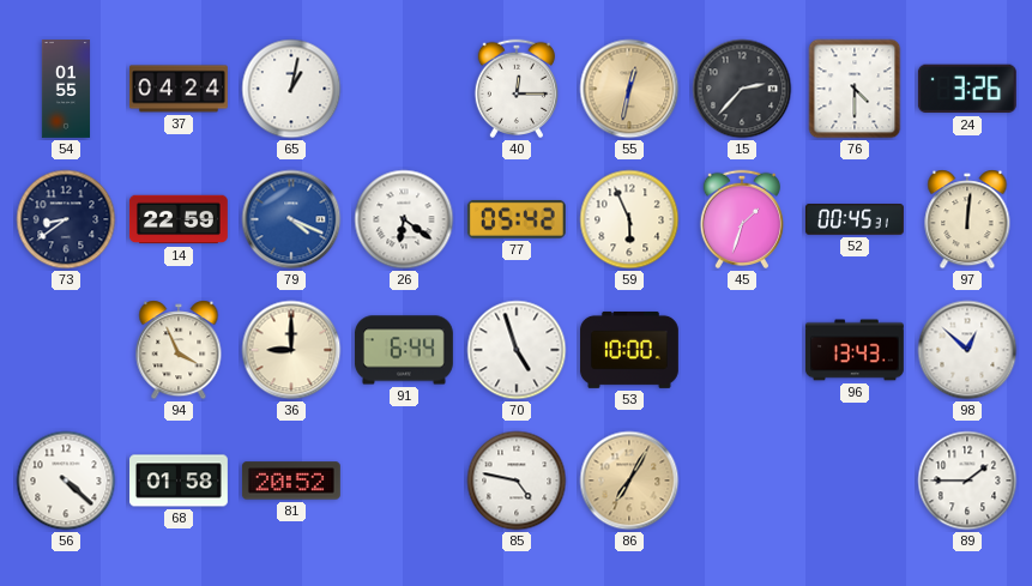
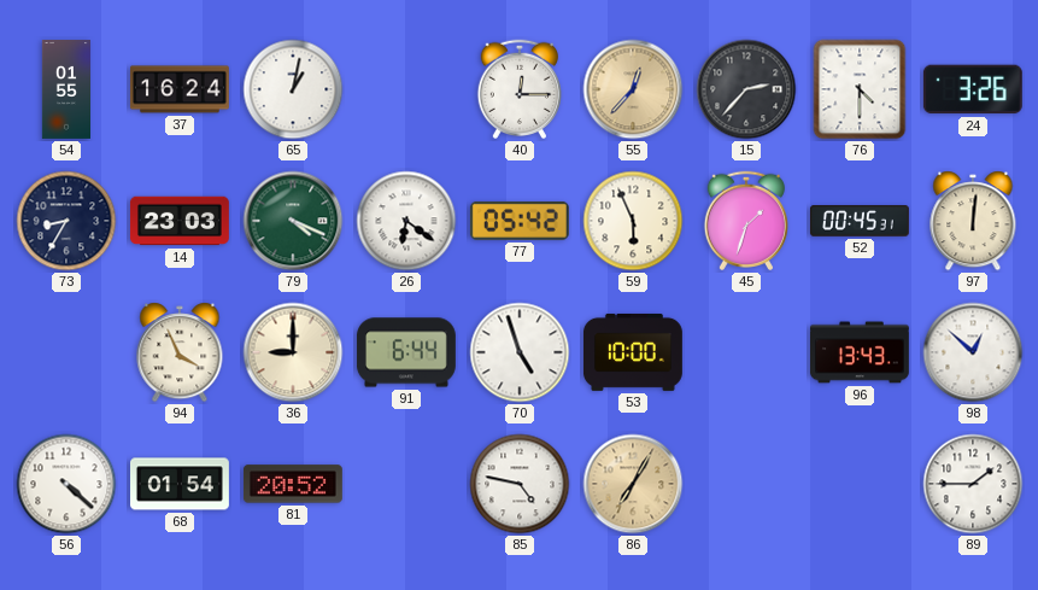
37: 04:24 -> 16:24 (180, 89)
55: 12:32 -> 12:37 (633, 89)
73: 8:39 -> 8:35 (66, 221)
14: 22:59 -> 23:03 (180, 221)
79 dial: blue -> green (293, 221)
68: 01:58 -> 01:54 (181, 484)
